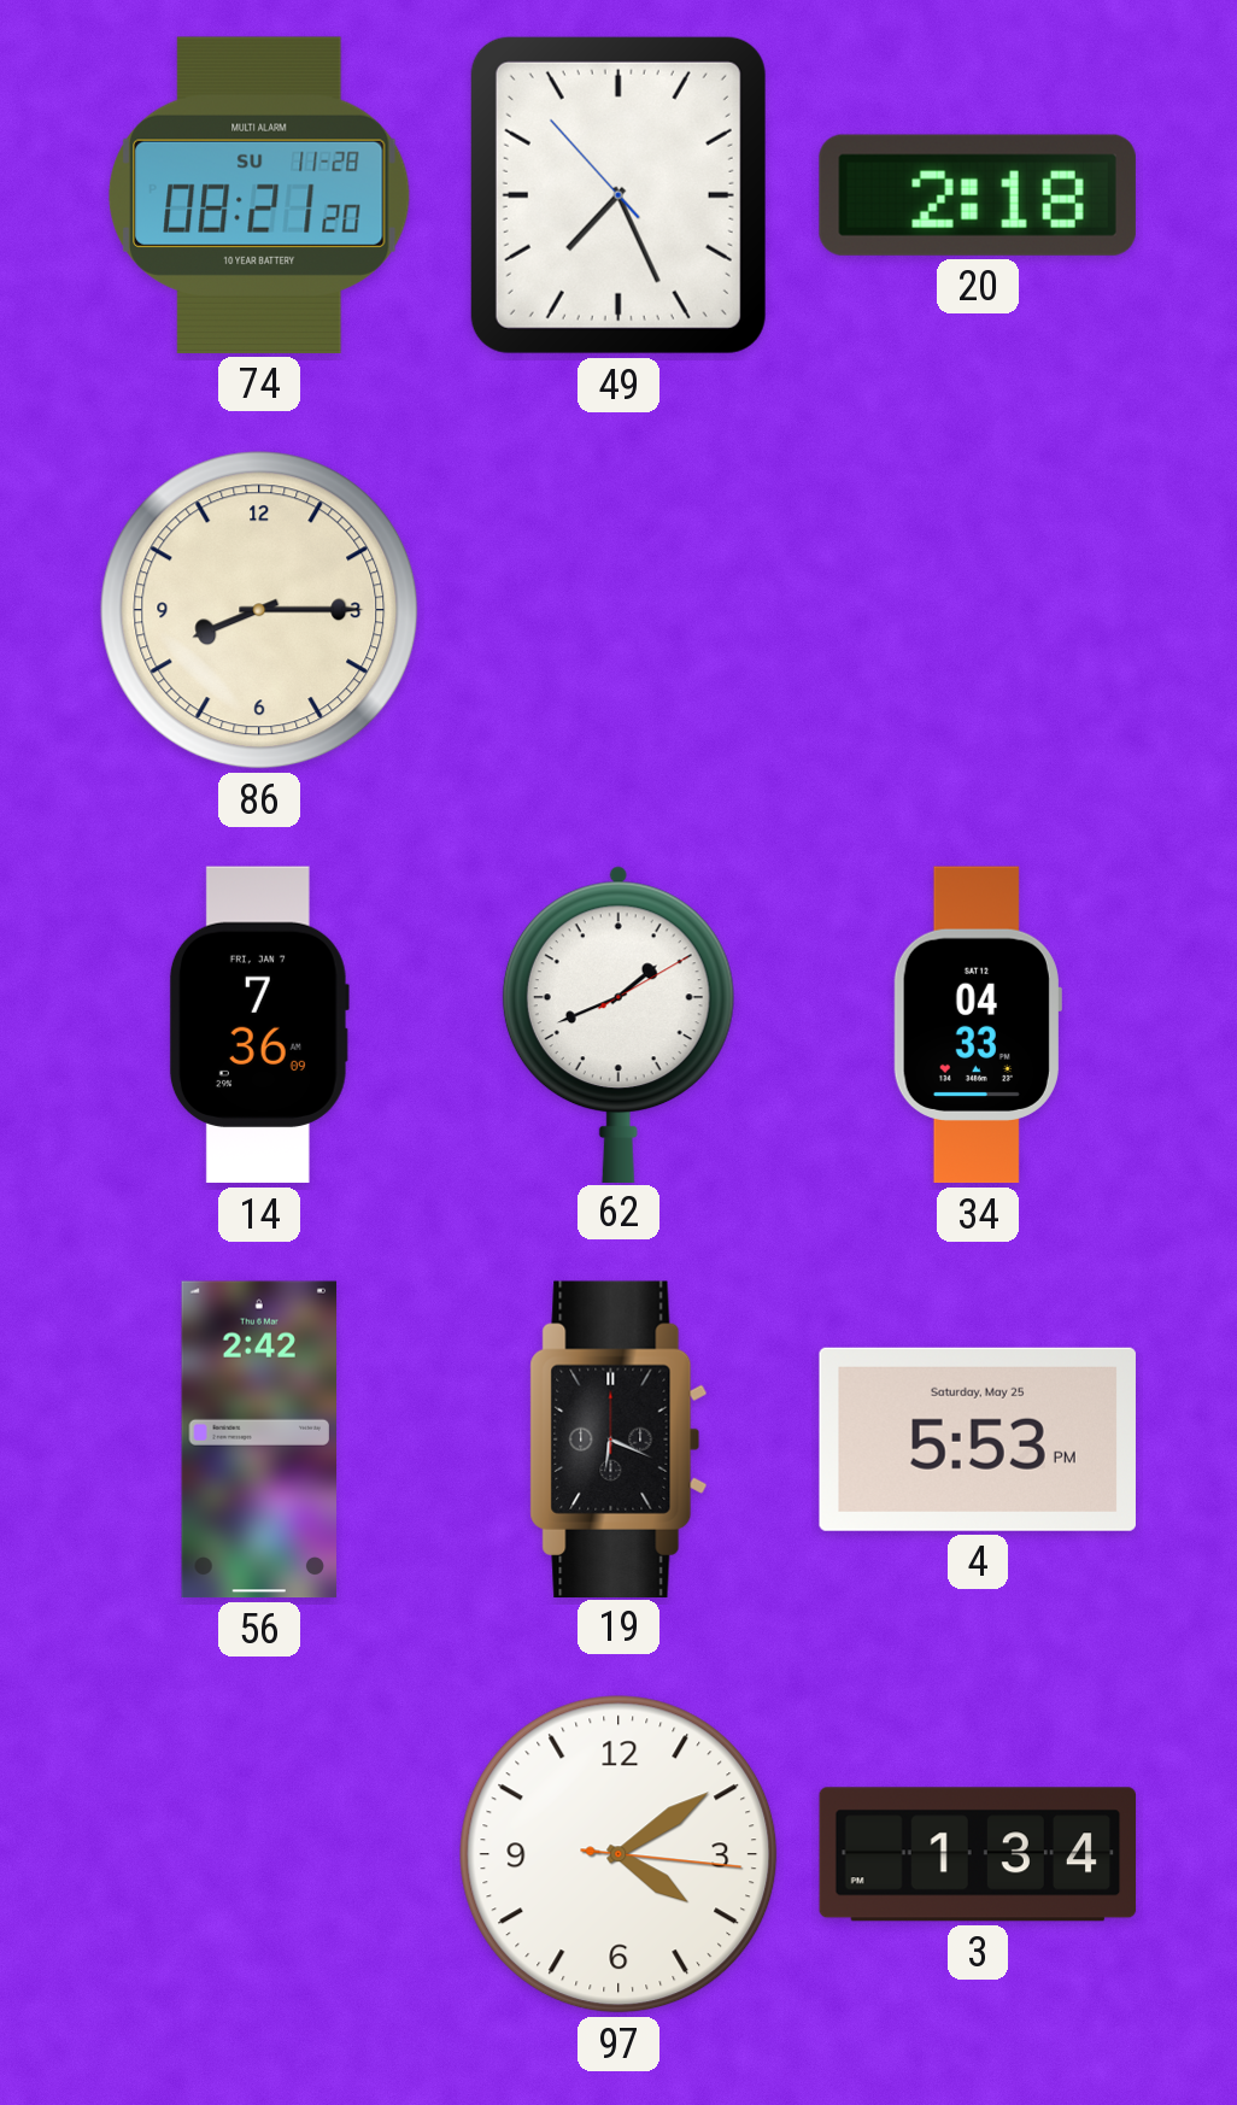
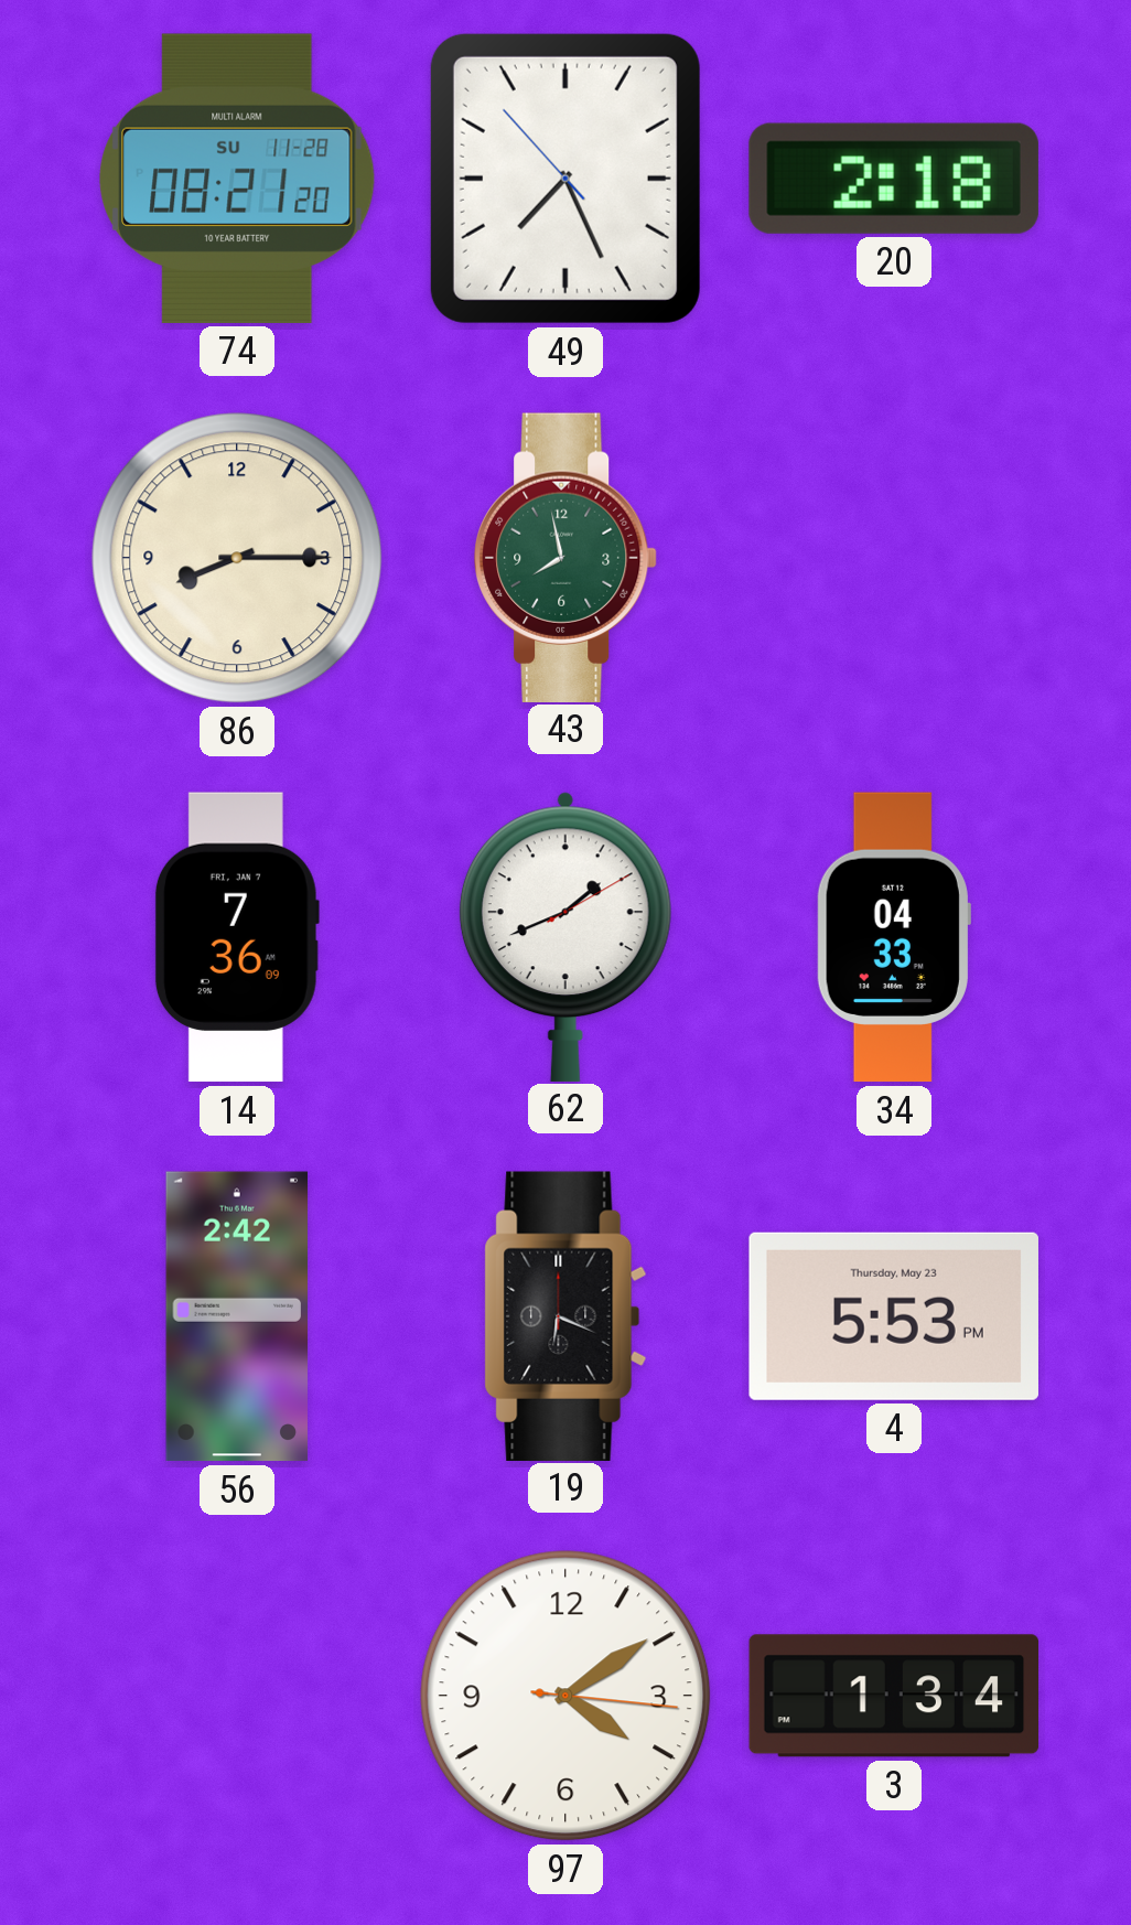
43: none -> 7:58 (567, 557)
4 date: Saturday, May 25 -> Thursday, May 23 (894, 1316)
